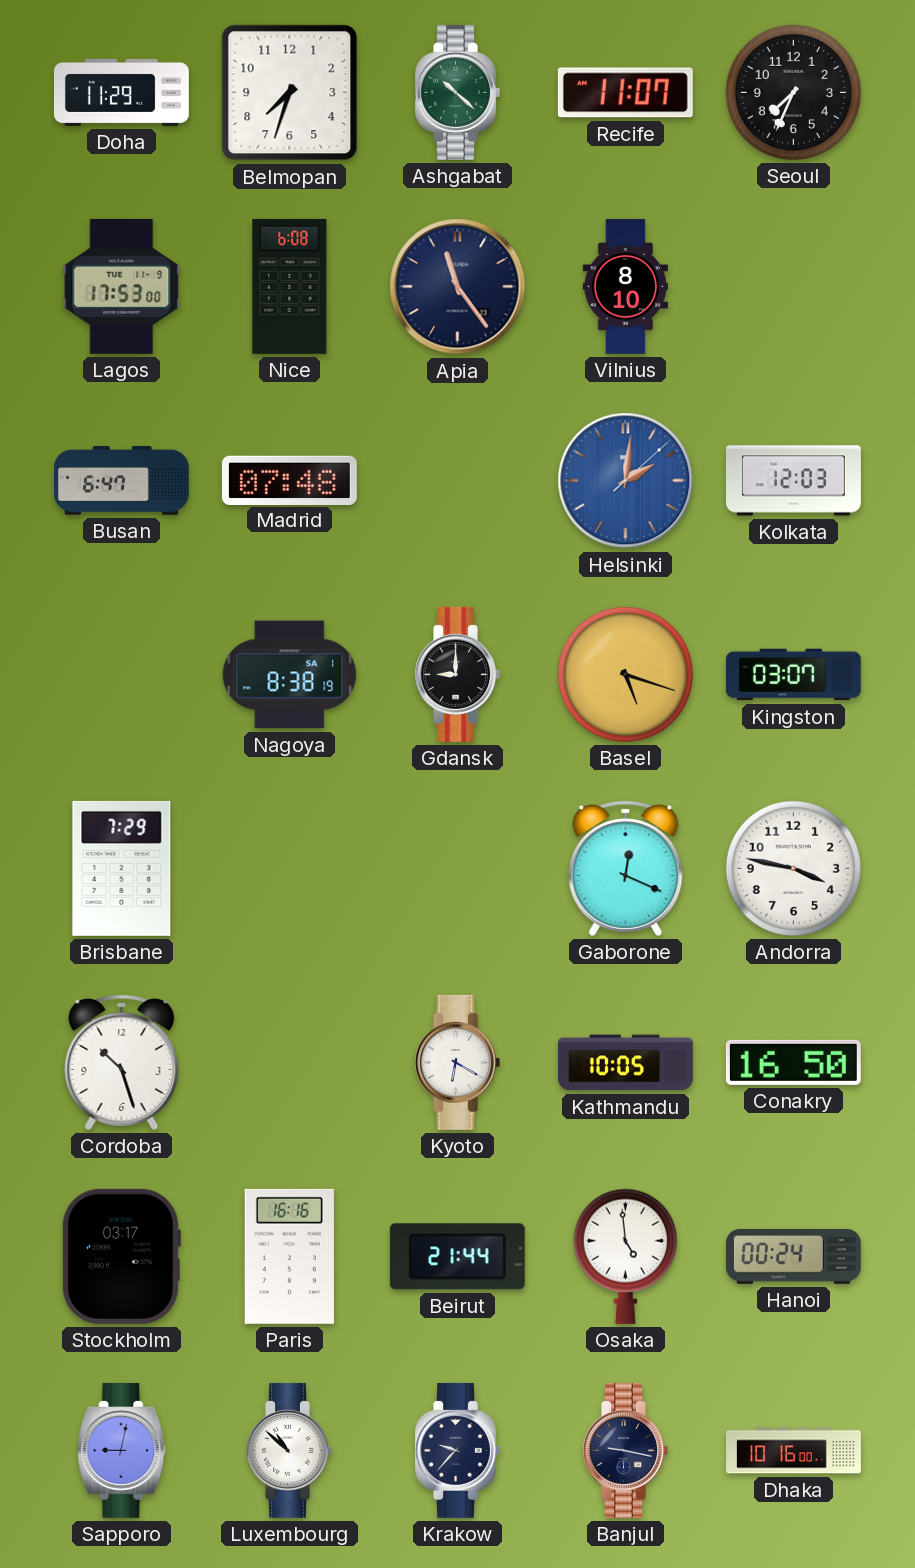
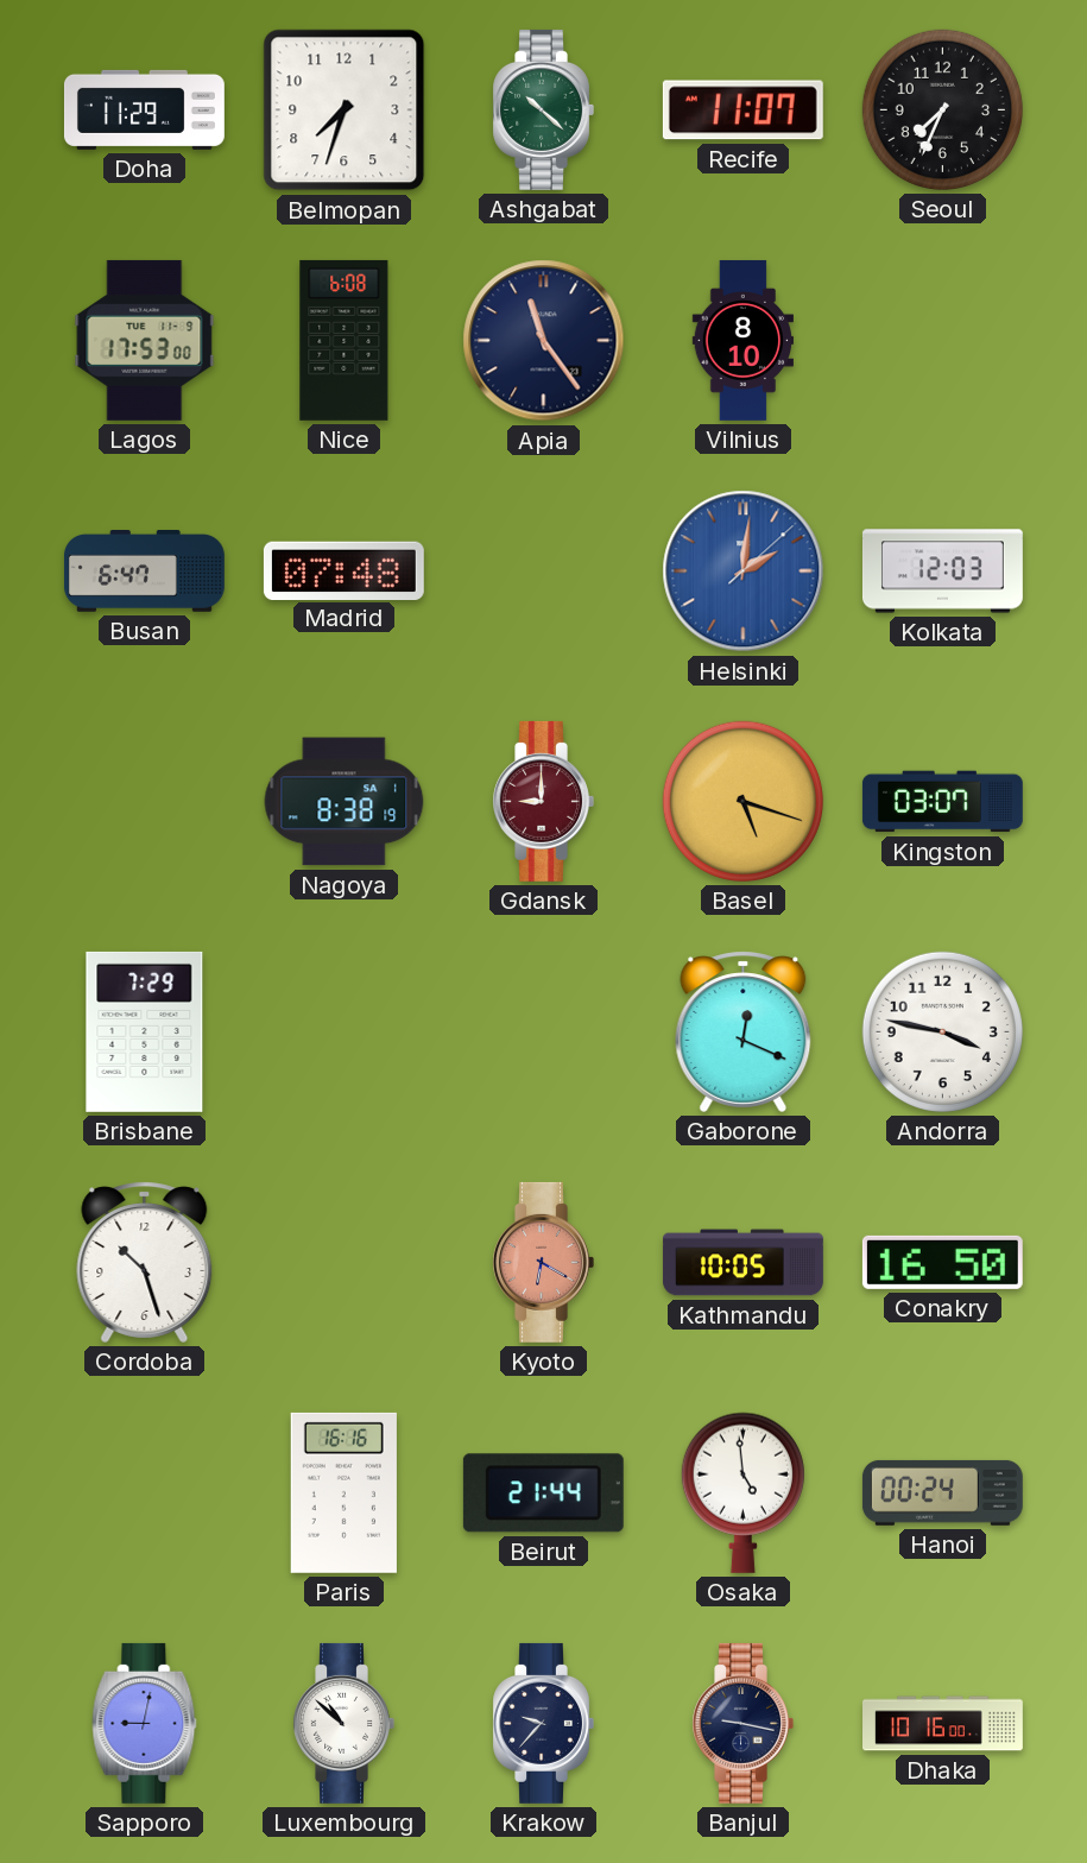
Gdansk dial: black -> burgundy (543, 801)
Kyoto dial: white -> salmon (543, 1262)
Stockholm: 03:17 -> none (121, 1256)
